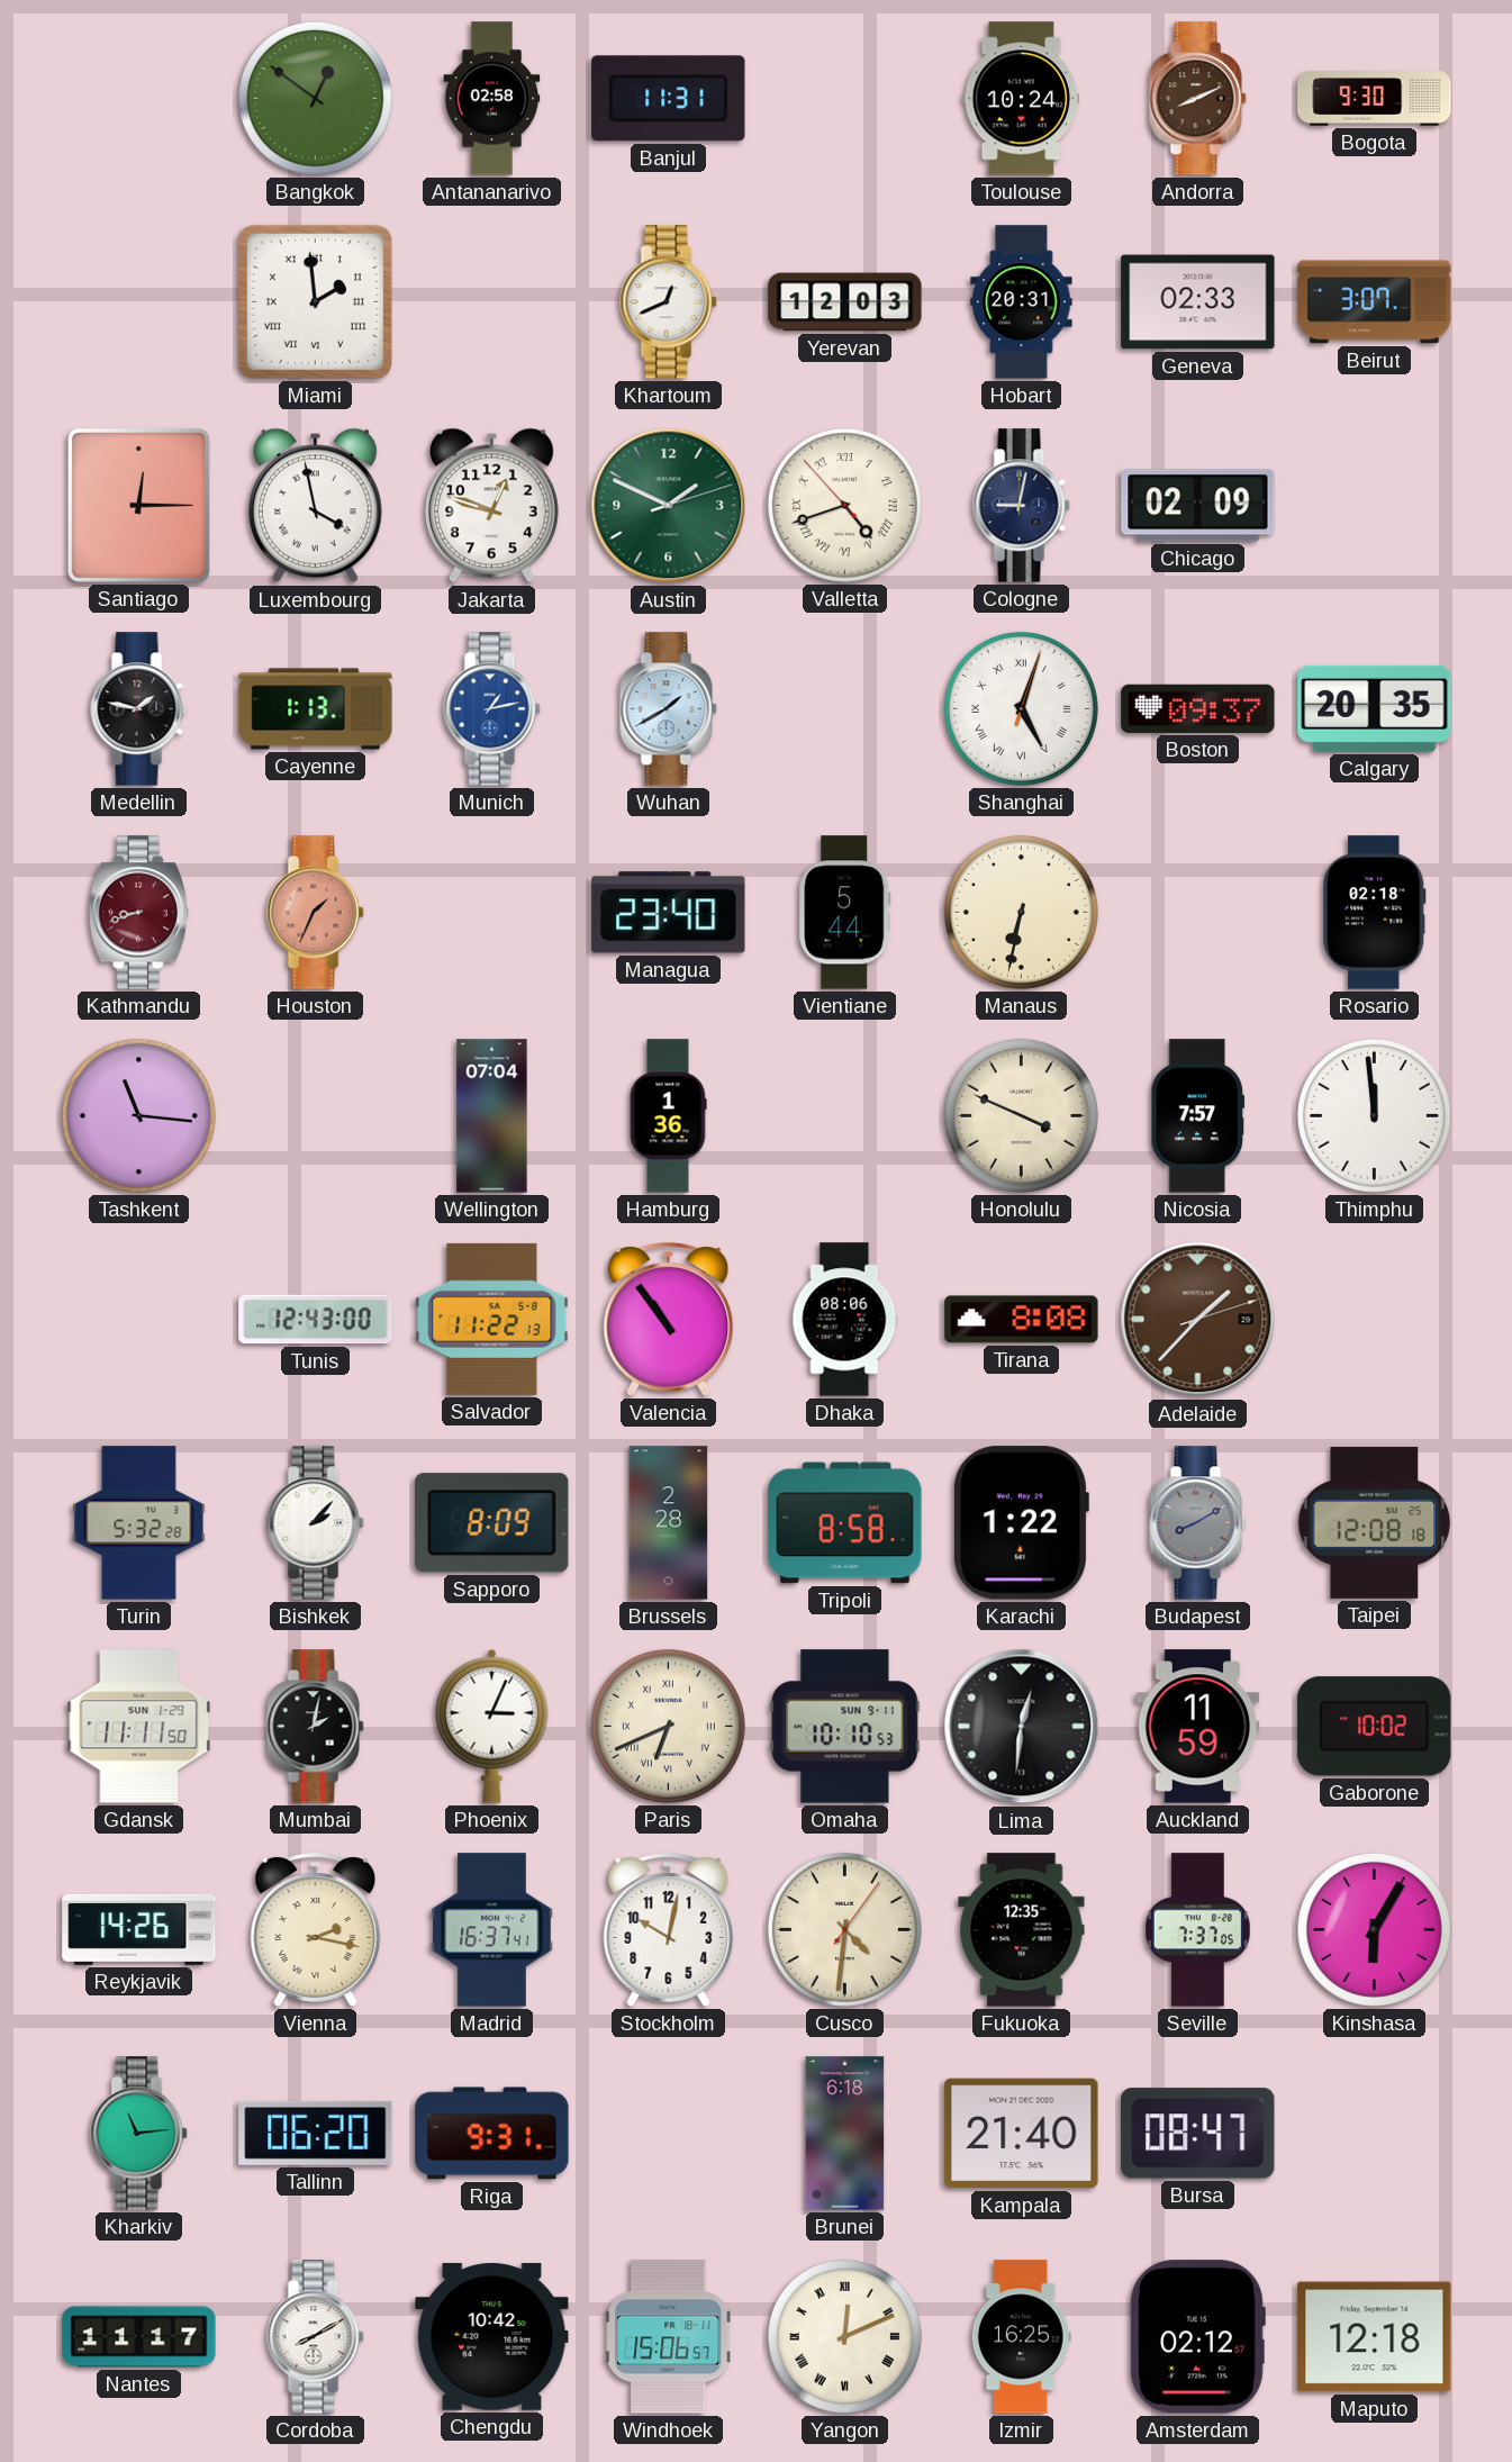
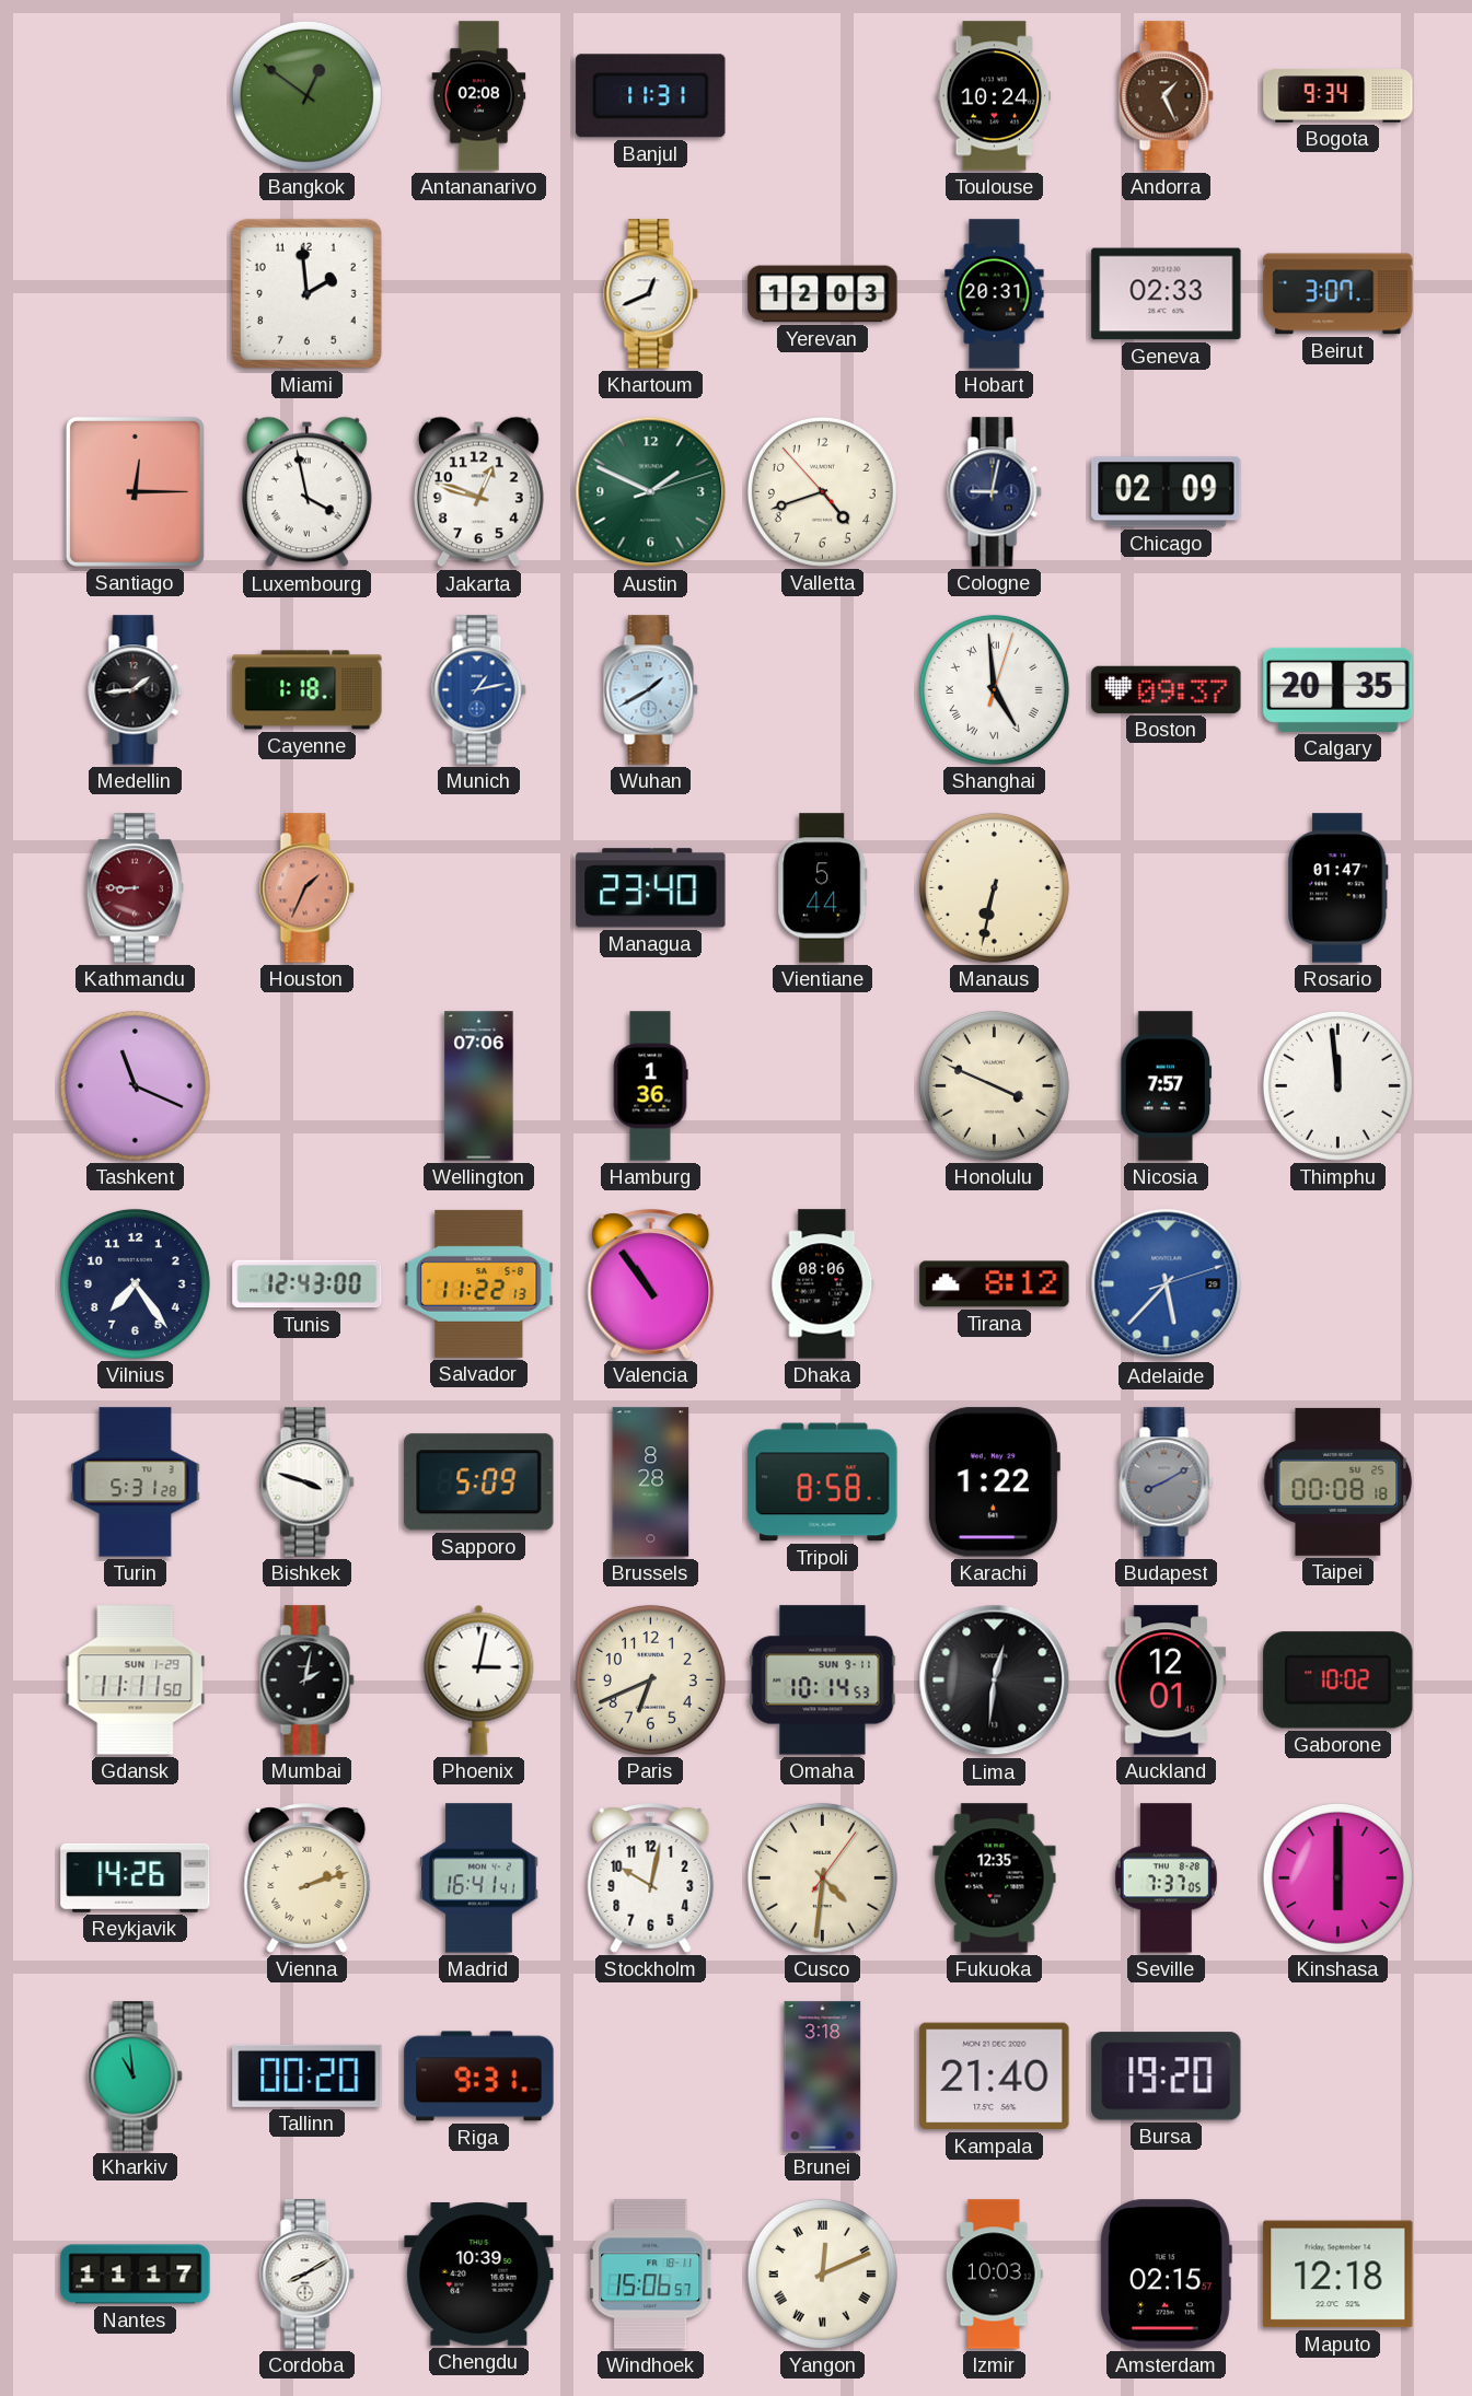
Antananarivo: 02:58 -> 02:08 (479, 96)
Andorra: 8:11 -> 1:26 (1167, 96)
Bogota: 9:30 -> 9:34 (1338, 96)
Miami numerals: Roman -> Arabic (306, 293)
Valletta numerals: Roman -> Arabic (822, 491)
Medellin: 1:47 -> 1:44 (136, 690)
Cayenne: 1:13 -> 1:18 (308, 690)
Shanghai: 5:03 -> 4:59 (994, 689)
Kathmandu: 8:42 -> 8:45 (135, 888)
Rosario: 02:18 -> 01:47 (1338, 888)
Tashkent: 11:16 -> 11:19 (135, 1085)
Wellington: 07:04 -> 07:06 (479, 1086)
Vilnius: none -> 7:24 (135, 1283)
Tirana: 8:08 -> 8:12 (995, 1284)
Adelaide: 1:37 -> 5:37 (1167, 1284)
Adelaide dial: brown -> blue (1167, 1284)
Turin: 5:32 -> 5:31 (136, 1482)
Bishkek: 2:07 -> 3:48 (308, 1482)
Sapporo: 8:09 -> 5:09 (479, 1482)
Brussels: 2:28 -> 8:28 (651, 1482)
Taipei: 12:08 -> 00:08 (1338, 1481)
Phoenix: 3:04 -> 3:02 (479, 1679)
Paris numerals: Roman -> Arabic (650, 1679)
Omaha: 10:10 -> 10:14 (823, 1680)
Auckland: 11:59 -> 12:01 (1167, 1680)
Vienna: 2:17 -> 2:12 (308, 1879)
Madrid: 16:37 -> 16:41 (479, 1879)
Kinshasa: 6:05 -> 6:00 (1337, 1877)
Kharkiv: 11:14 -> 10:59 (136, 2077)
Tallinn: 06:20 -> 00:20 (308, 2075)
Brunei: 6:18 -> 3:18 (823, 2077)
Bursa: 08:47 -> 19:20 (1167, 2077)
Chengdu: 10:42 -> 10:39 (479, 2273)
Izmir: 16:25 -> 10:03 (994, 2275)
Amsterdam: 02:12 -> 02:15 (1166, 2275)
